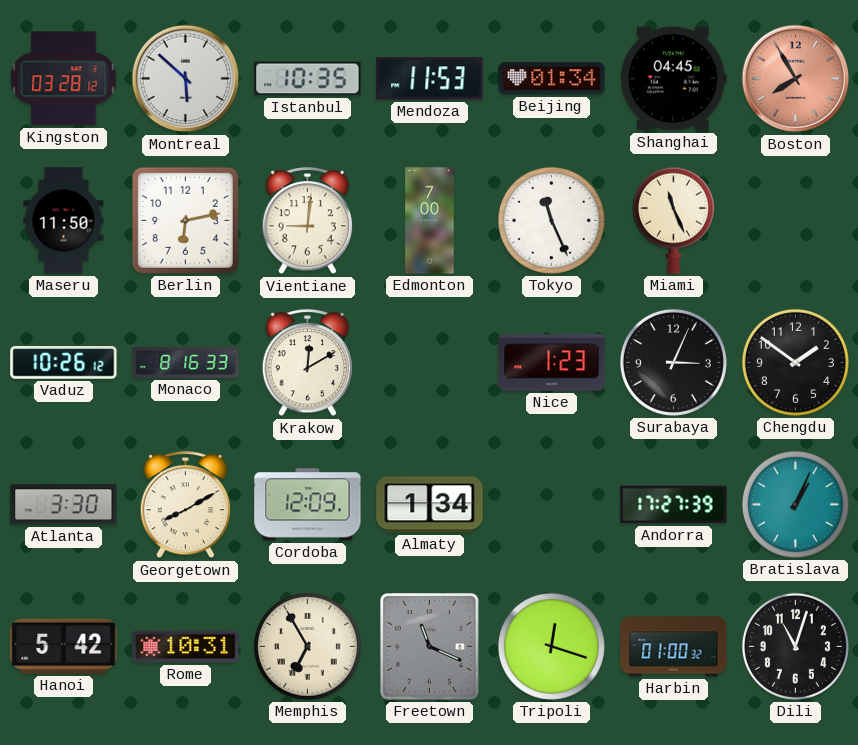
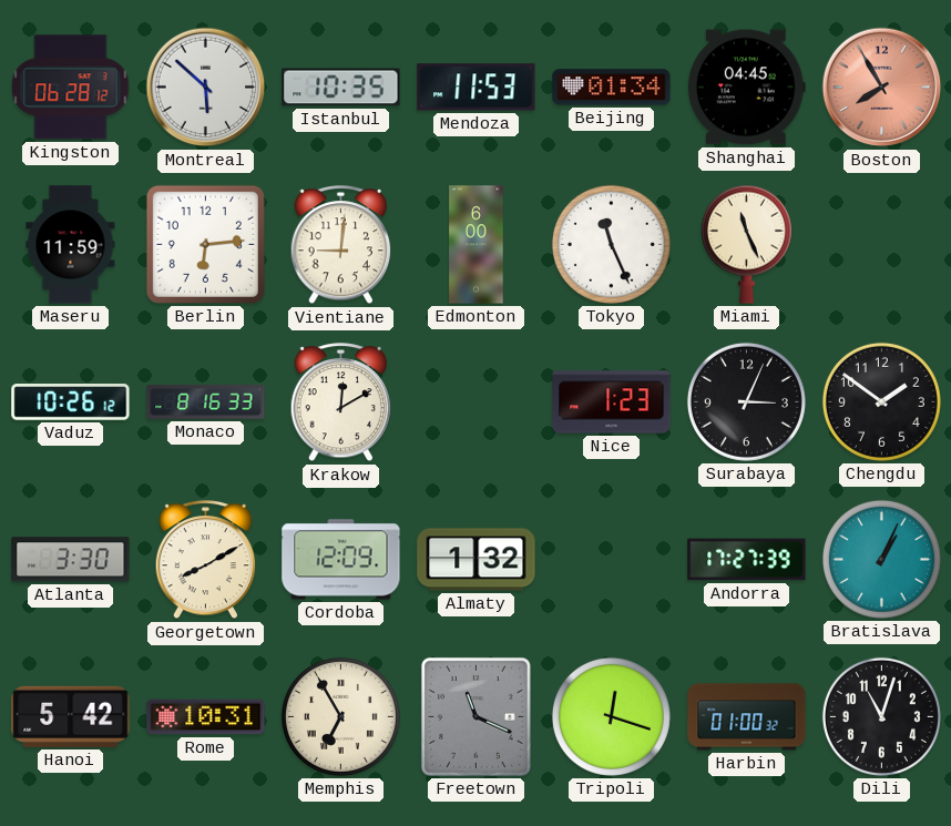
Kingston: 03:28 -> 06:28 (71, 88)
Maseru: 11:50 -> 11:59 (71, 245)
Berlin: 6:13 -> 6:14 (205, 244)
Edmonton: 7:00 -> 6:00 (477, 245)
Almaty: 1:34 -> 1:32 (477, 560)
